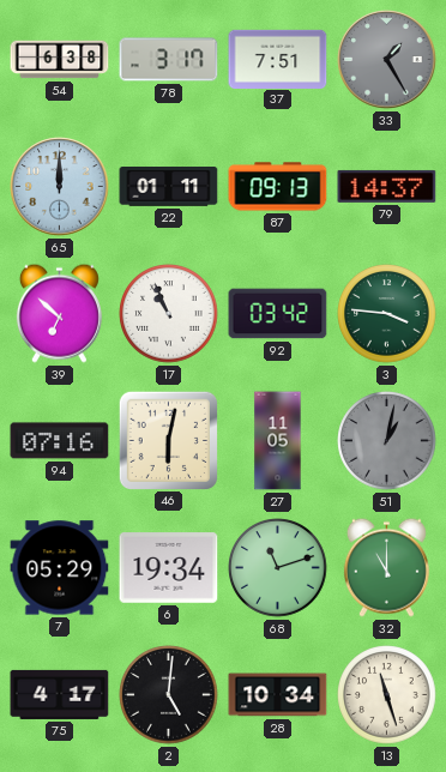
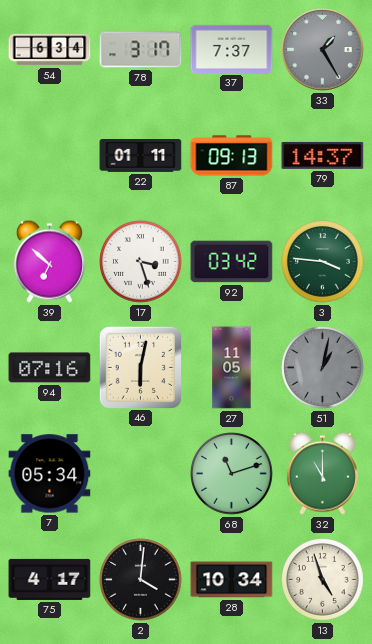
54: 6:38 -> 6:34 (50, 50)
37: 7:51 -> 7:37 (232, 49)
65: 12:00 -> none (60, 187)
17: 10:56 -> 3:27 (141, 262)
7: 05:29 -> 05:34 (50, 474)
6: 19:34 -> none (169, 568)
2: 5:01 -> 4:01 (141, 580)
13: 11:27 -> 4:57 (323, 580)
